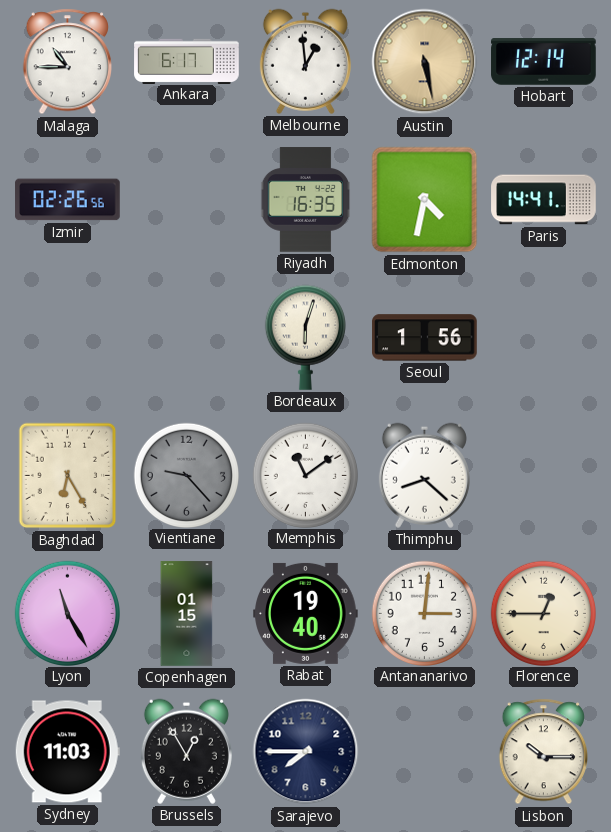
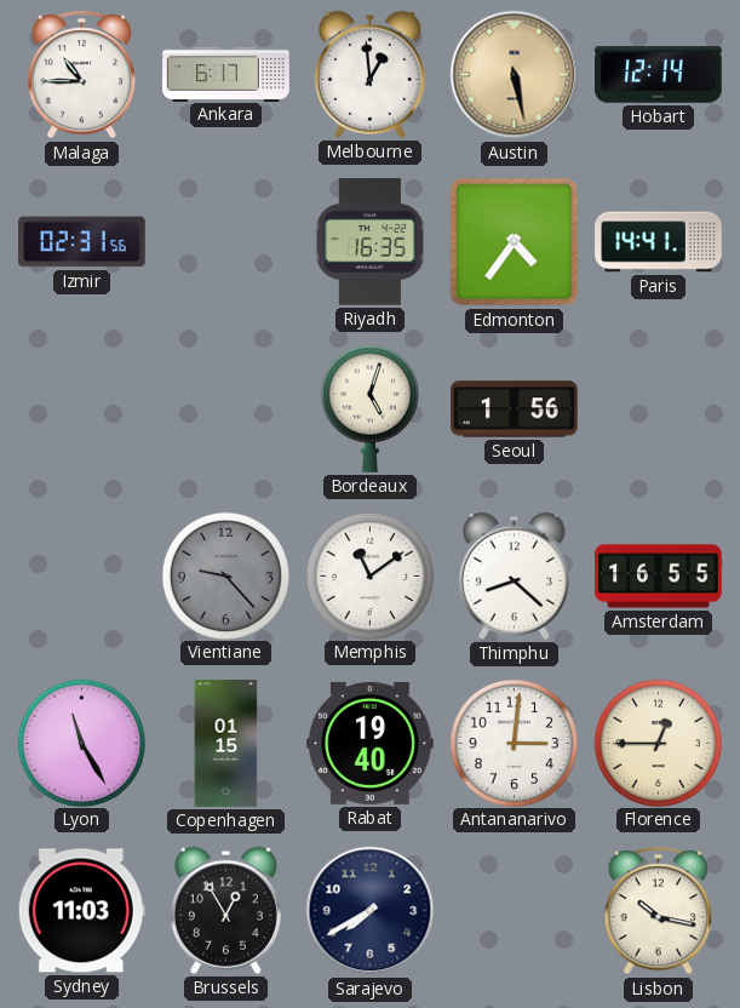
Izmir: 02:26 -> 02:31 (82, 242)
Edmonton: 4:32 -> 4:36 (515, 242)
Bordeaux: 6:03 -> 5:03 (369, 408)
Baghdad: 6:25 -> none (68, 476)
Amsterdam: none -> 16:55 (659, 577)
Sarajevo: 7:45 -> 7:40 (371, 911)
Lisbon: 10:15 -> 10:17 (658, 911)
